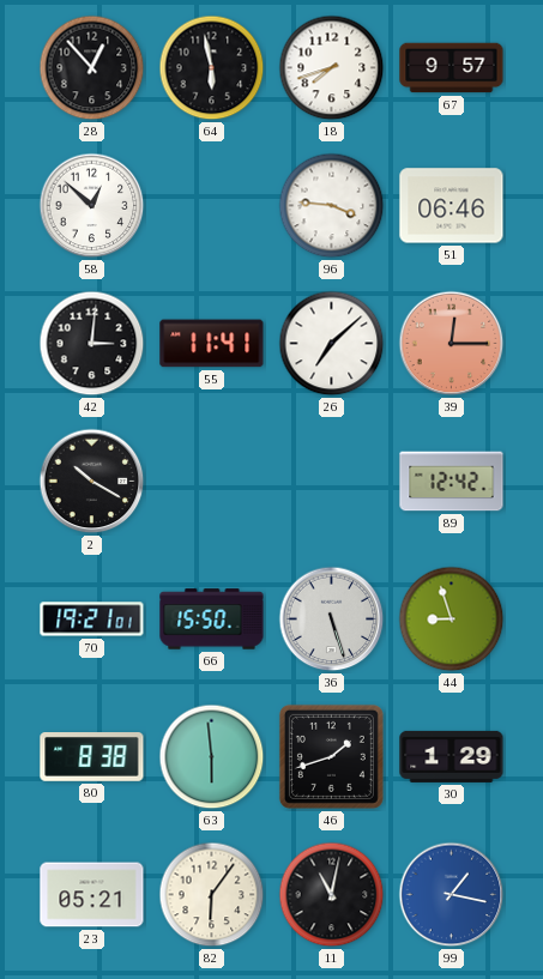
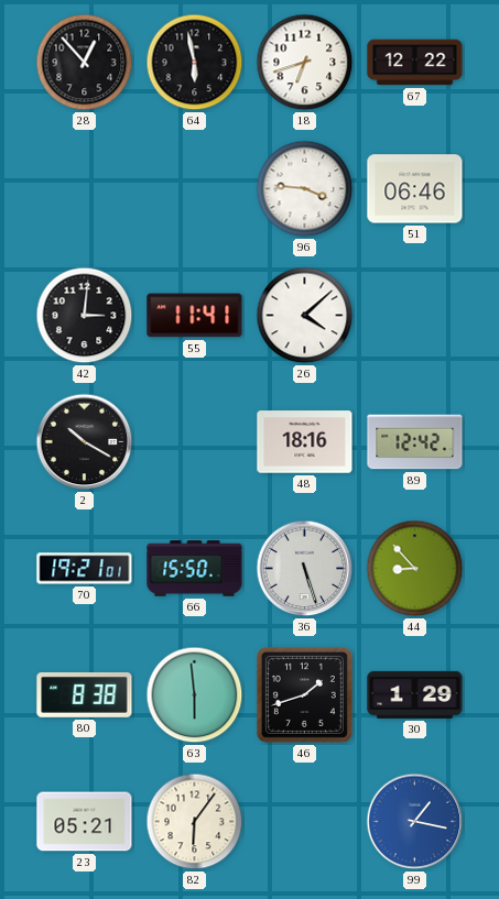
18: 7:42 -> 6:42 (305, 63)
67: 9:57 -> 12:22 (415, 63)
58: 12:52 -> none (92, 206)
26: 7:08 -> 4:08 (305, 316)
39: 12:15 -> none (452, 344)
48: none -> 18:16 (305, 442)
44: 8:57 -> 8:53 (415, 569)
11: 11:02 -> none (332, 895)
